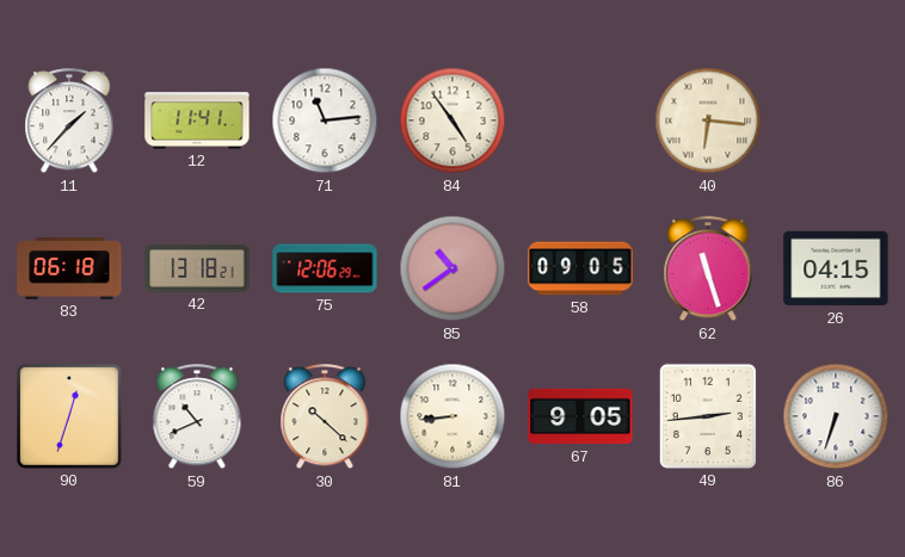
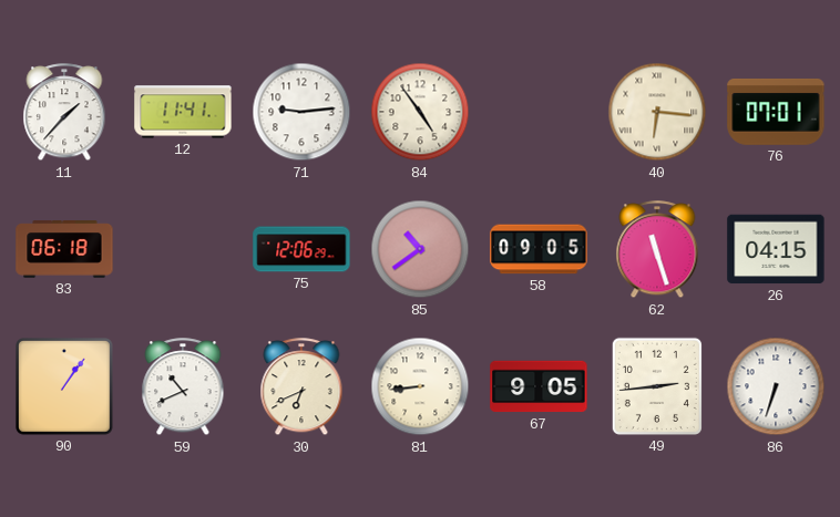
71: 11:14 -> 9:14 (301, 112)
76: none -> 07:01 (776, 112)
42: 13:18 -> none (197, 268)
90: 12:33 -> 1:06 (65, 387)
30: 10:22 -> 6:41 (301, 387)
